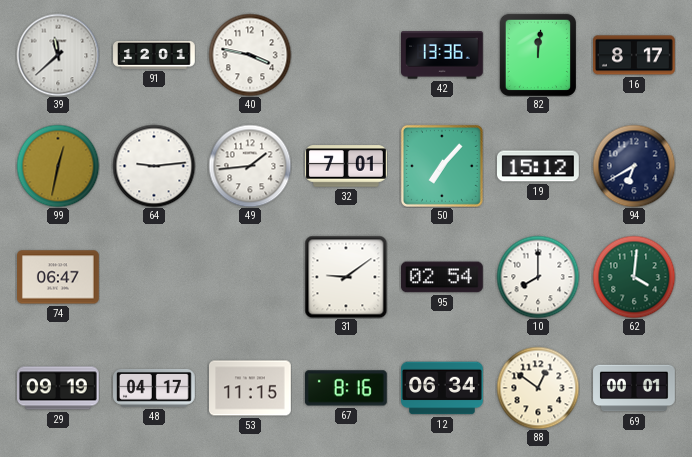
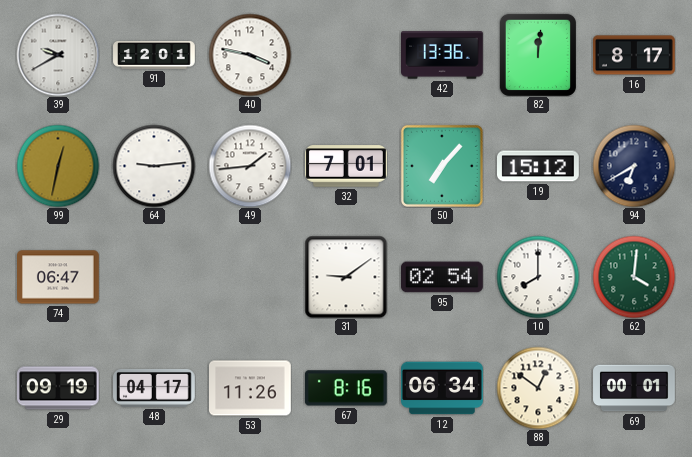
39: 11:38 -> 9:40 (58, 55)
53: 11:15 -> 11:26 (251, 388)
